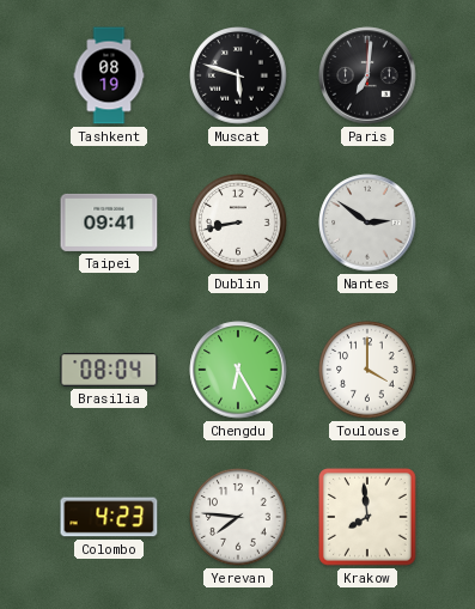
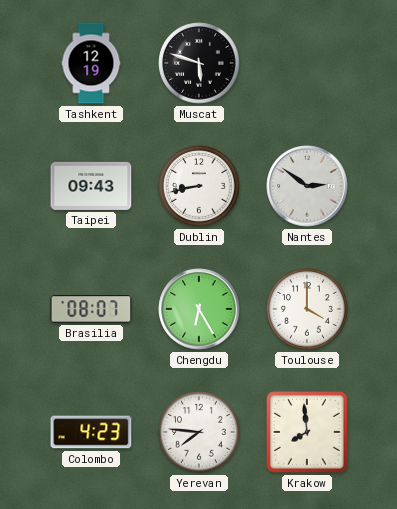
Tashkent: 08:19 -> 12:19 (91, 63)
Paris: 7:01 -> none (367, 75)
Taipei: 09:41 -> 09:43 (91, 186)
Brasilia: 08:04 -> 08:07 (91, 309)
